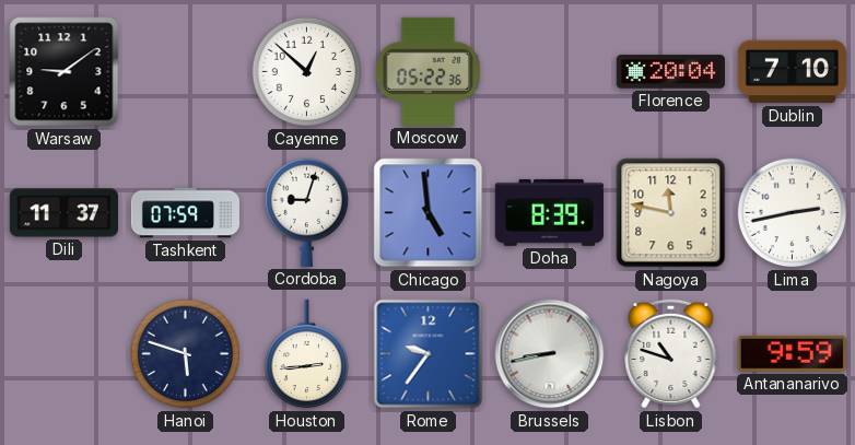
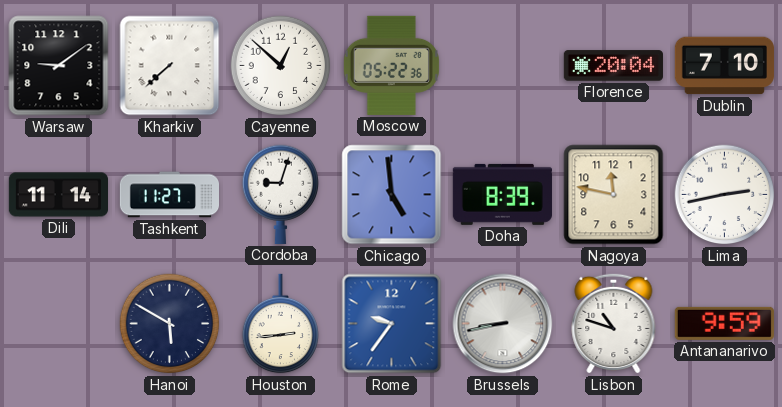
Kharkiv: none -> 7:38 (170, 66)
Dili: 11:37 -> 11:14 (58, 195)
Tashkent: 07:59 -> 11:27 (169, 195)
Hanoi: 5:48 -> 5:50 (170, 324)
